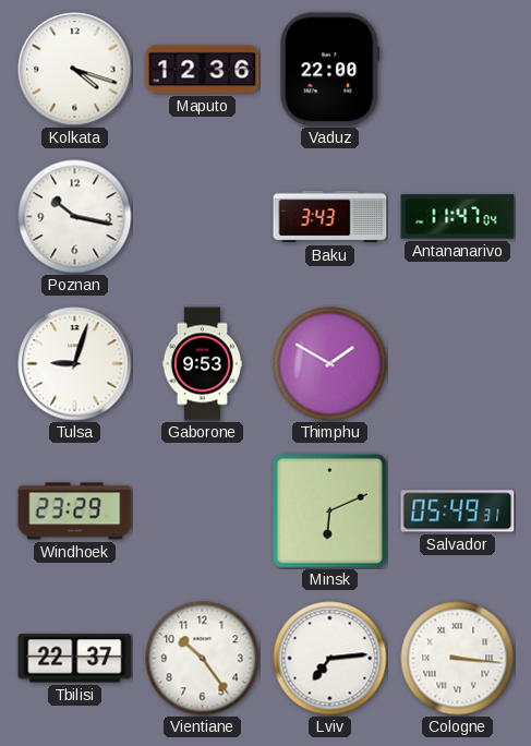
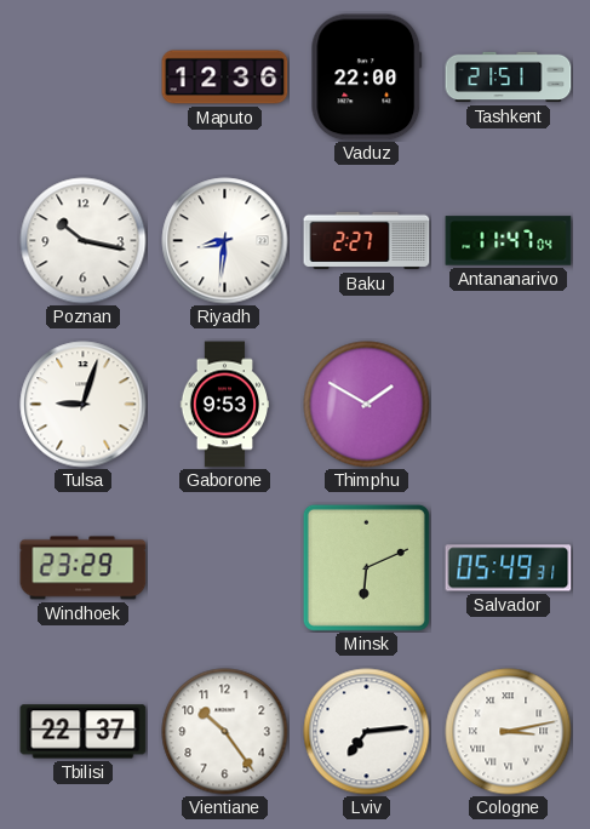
Kolkata: 4:18 -> none (75, 70)
Tashkent: none -> 21:51 (509, 78)
Riyadh: none -> 8:31 (225, 241)
Baku: 3:43 -> 2:27 (367, 241)
Cologne: 3:16 -> 3:13 (509, 732)
